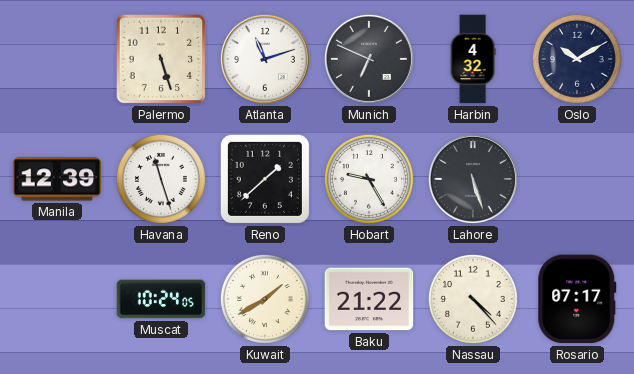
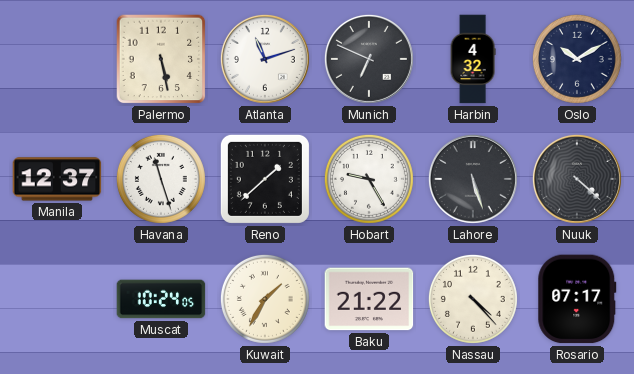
Palermo: 5:27 -> 5:28 (161, 59)
Manila: 12:39 -> 12:37 (57, 179)
Nuuk: none -> 4:22 (577, 179)
Kuwait: 1:40 -> 1:35 (265, 299)
